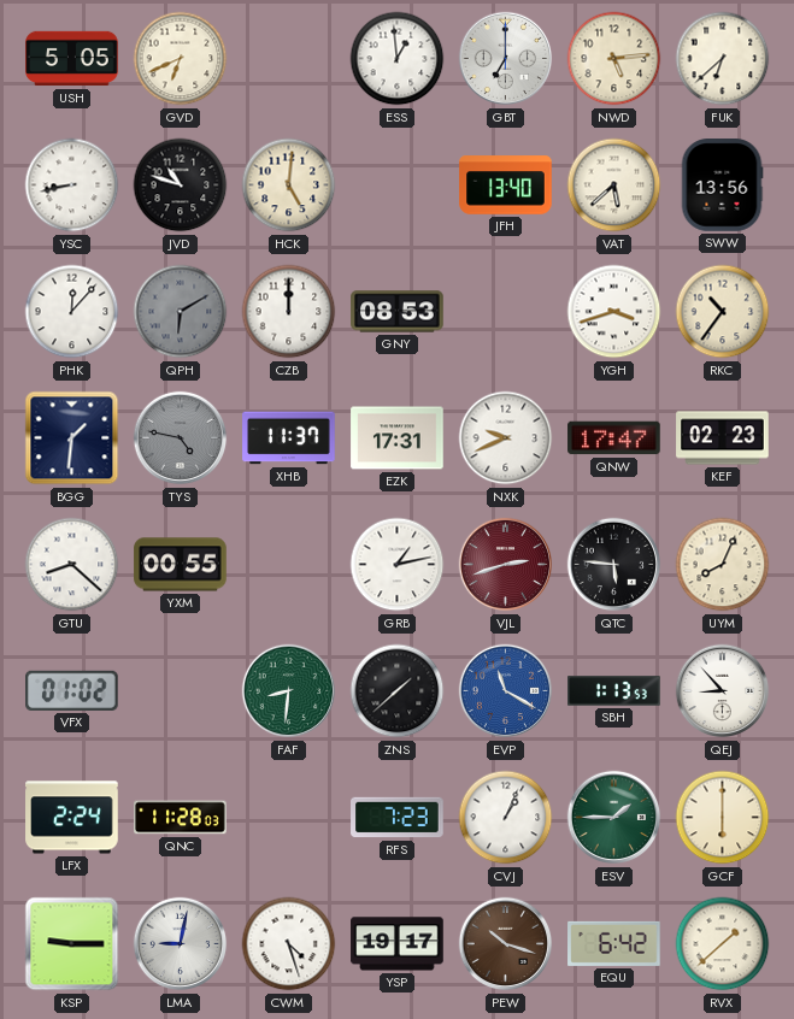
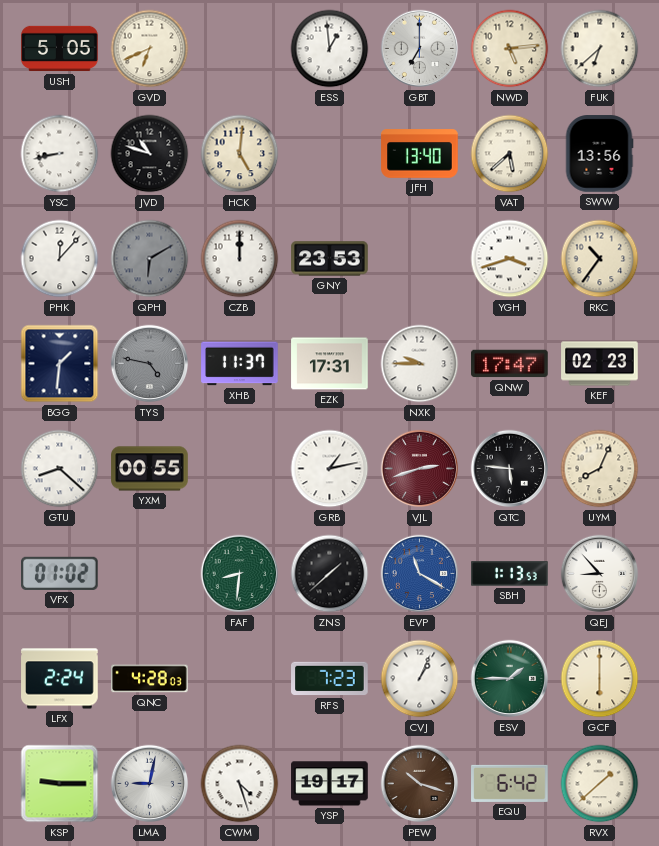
GNY: 08:53 -> 23:53 (330, 259)
NXK: 9:41 -> 9:45 (420, 364)
QNC: 11:28 -> 4:28 (150, 679)
